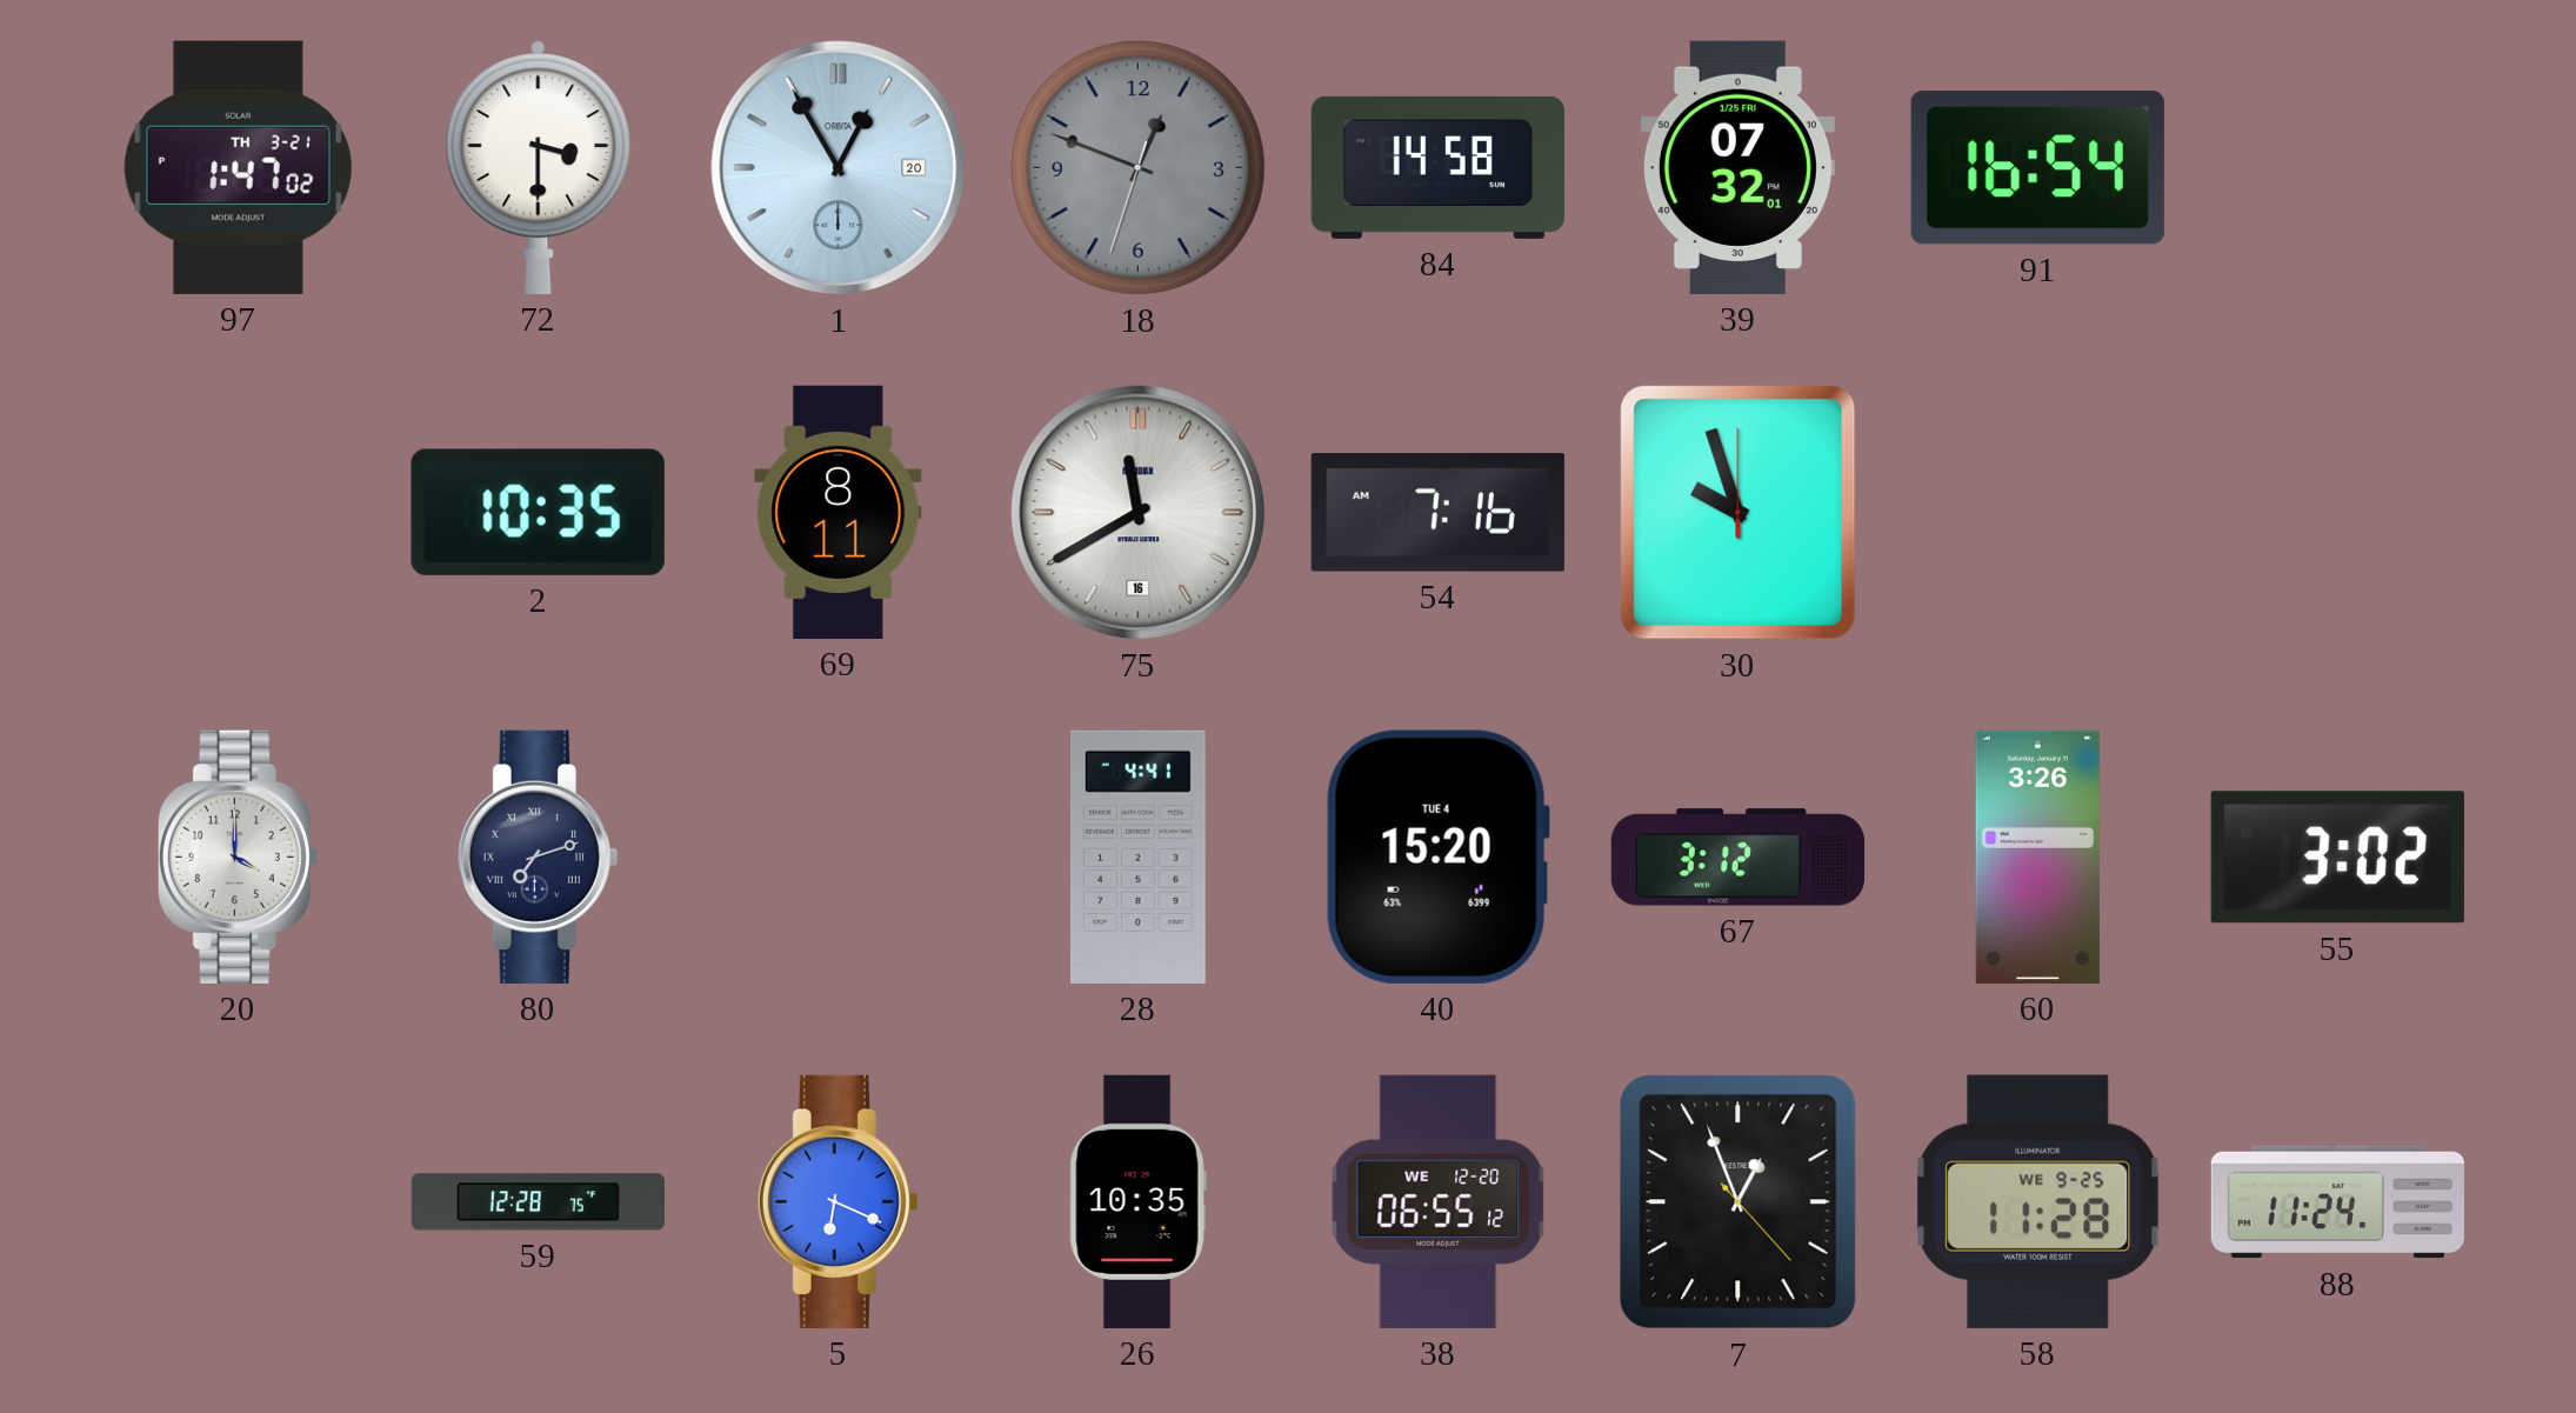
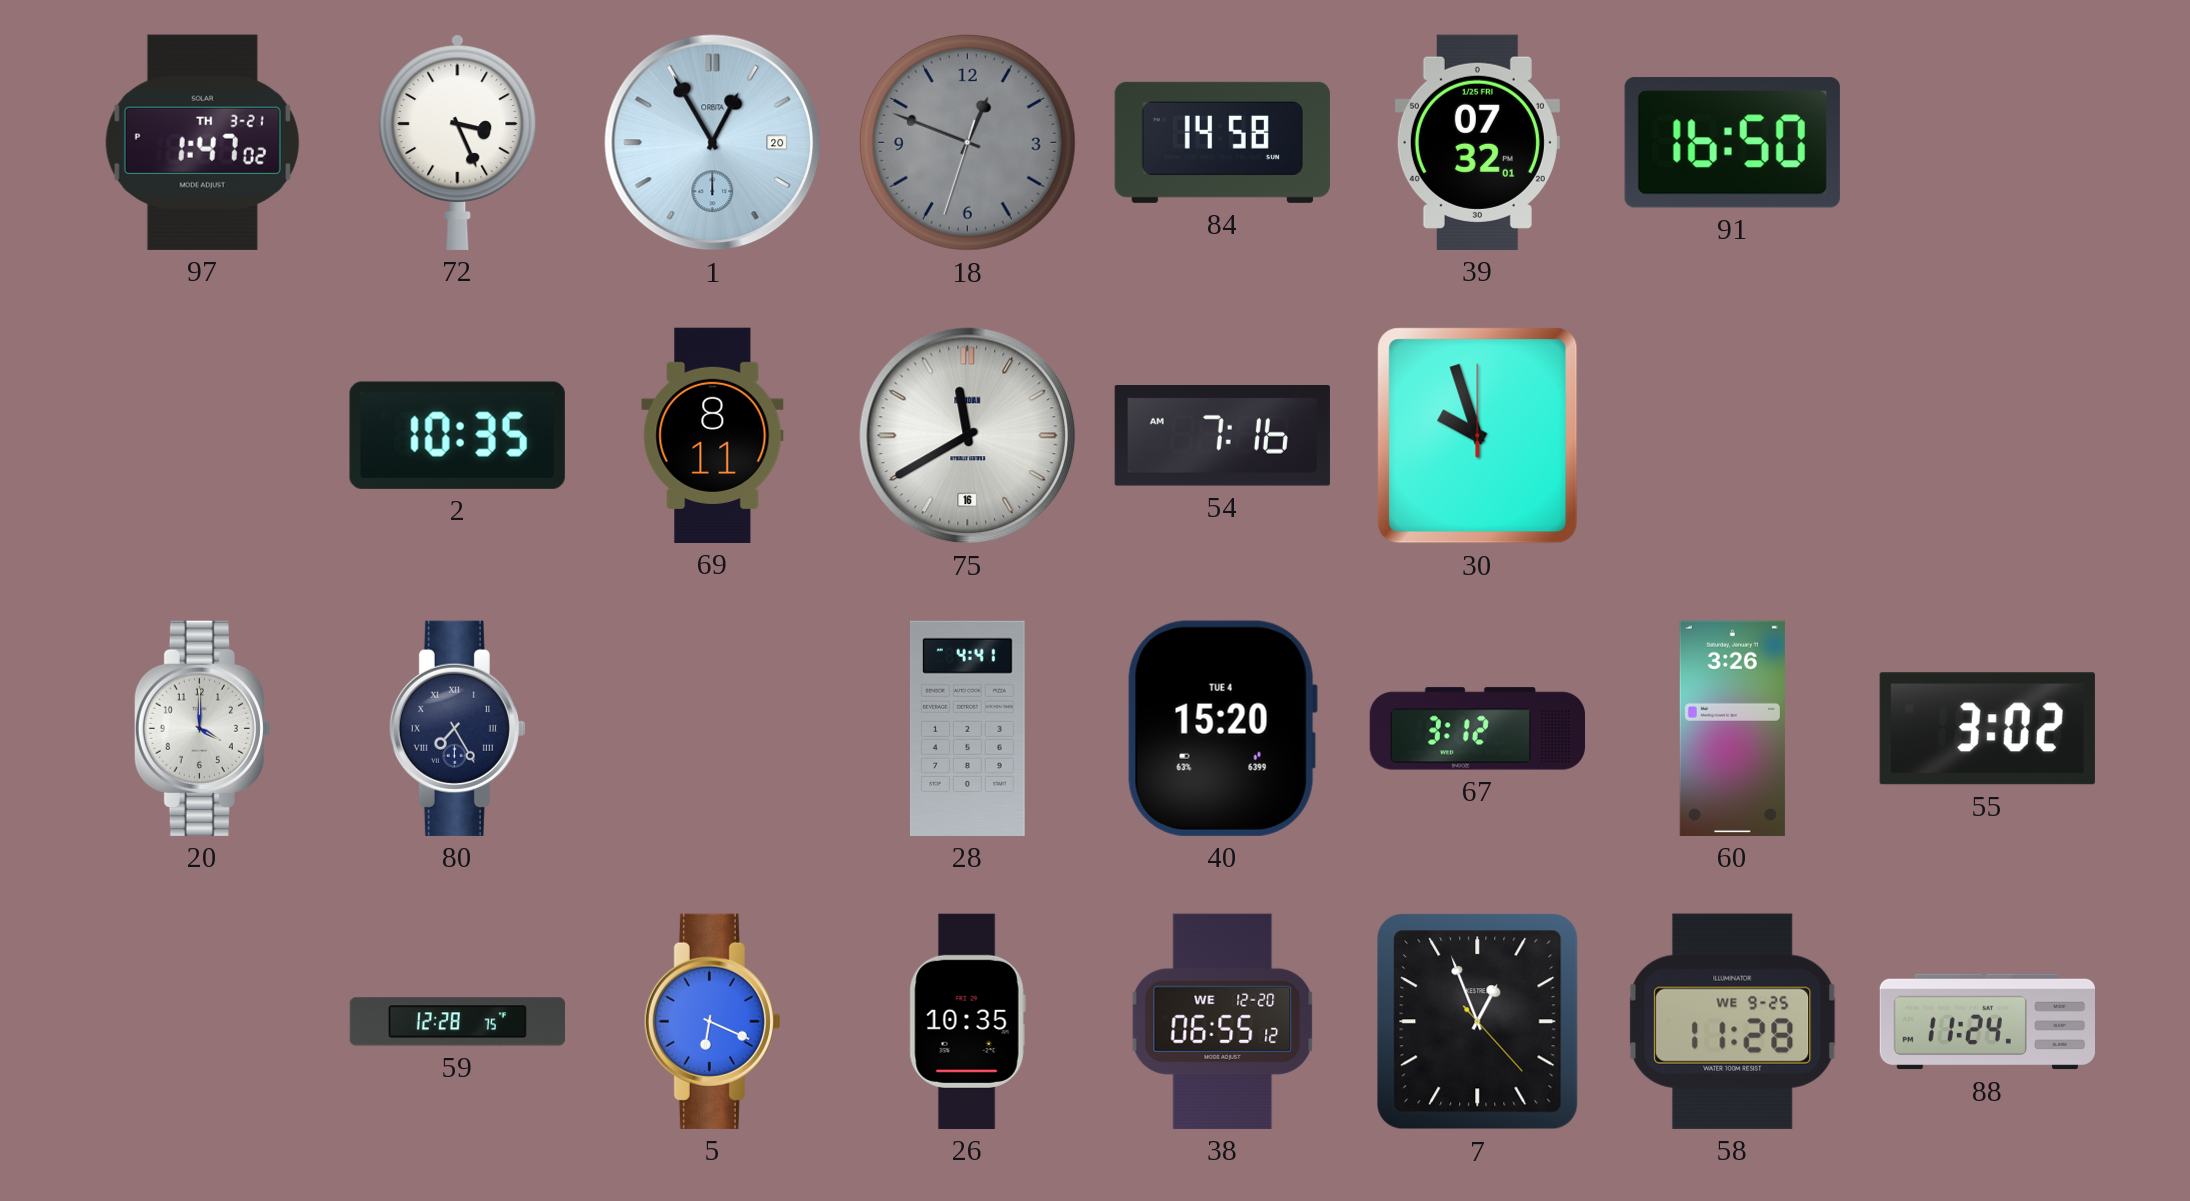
72: 3:30 -> 3:26 (458, 142)
91: 16:54 -> 16:50 (1732, 143)
80: 7:12 -> 7:25 (457, 728)
